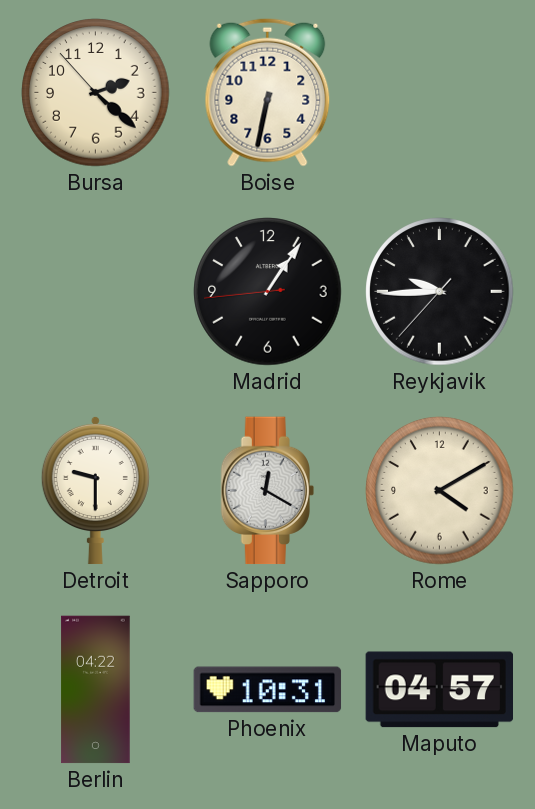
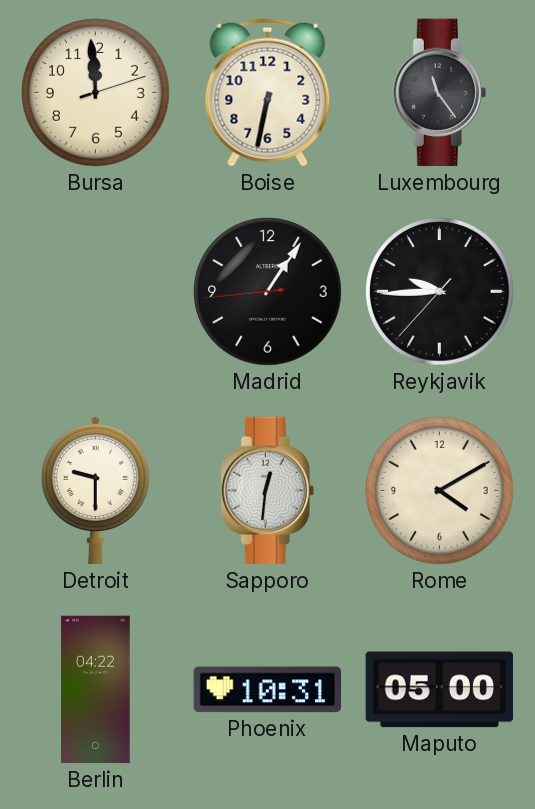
Bursa: 2:21 -> 11:59 (96, 93)
Luxembourg: none -> 11:24 (439, 93)
Sapporo: 12:20 -> 12:31 (267, 491)
Maputo: 04:57 -> 05:00 (439, 690)
